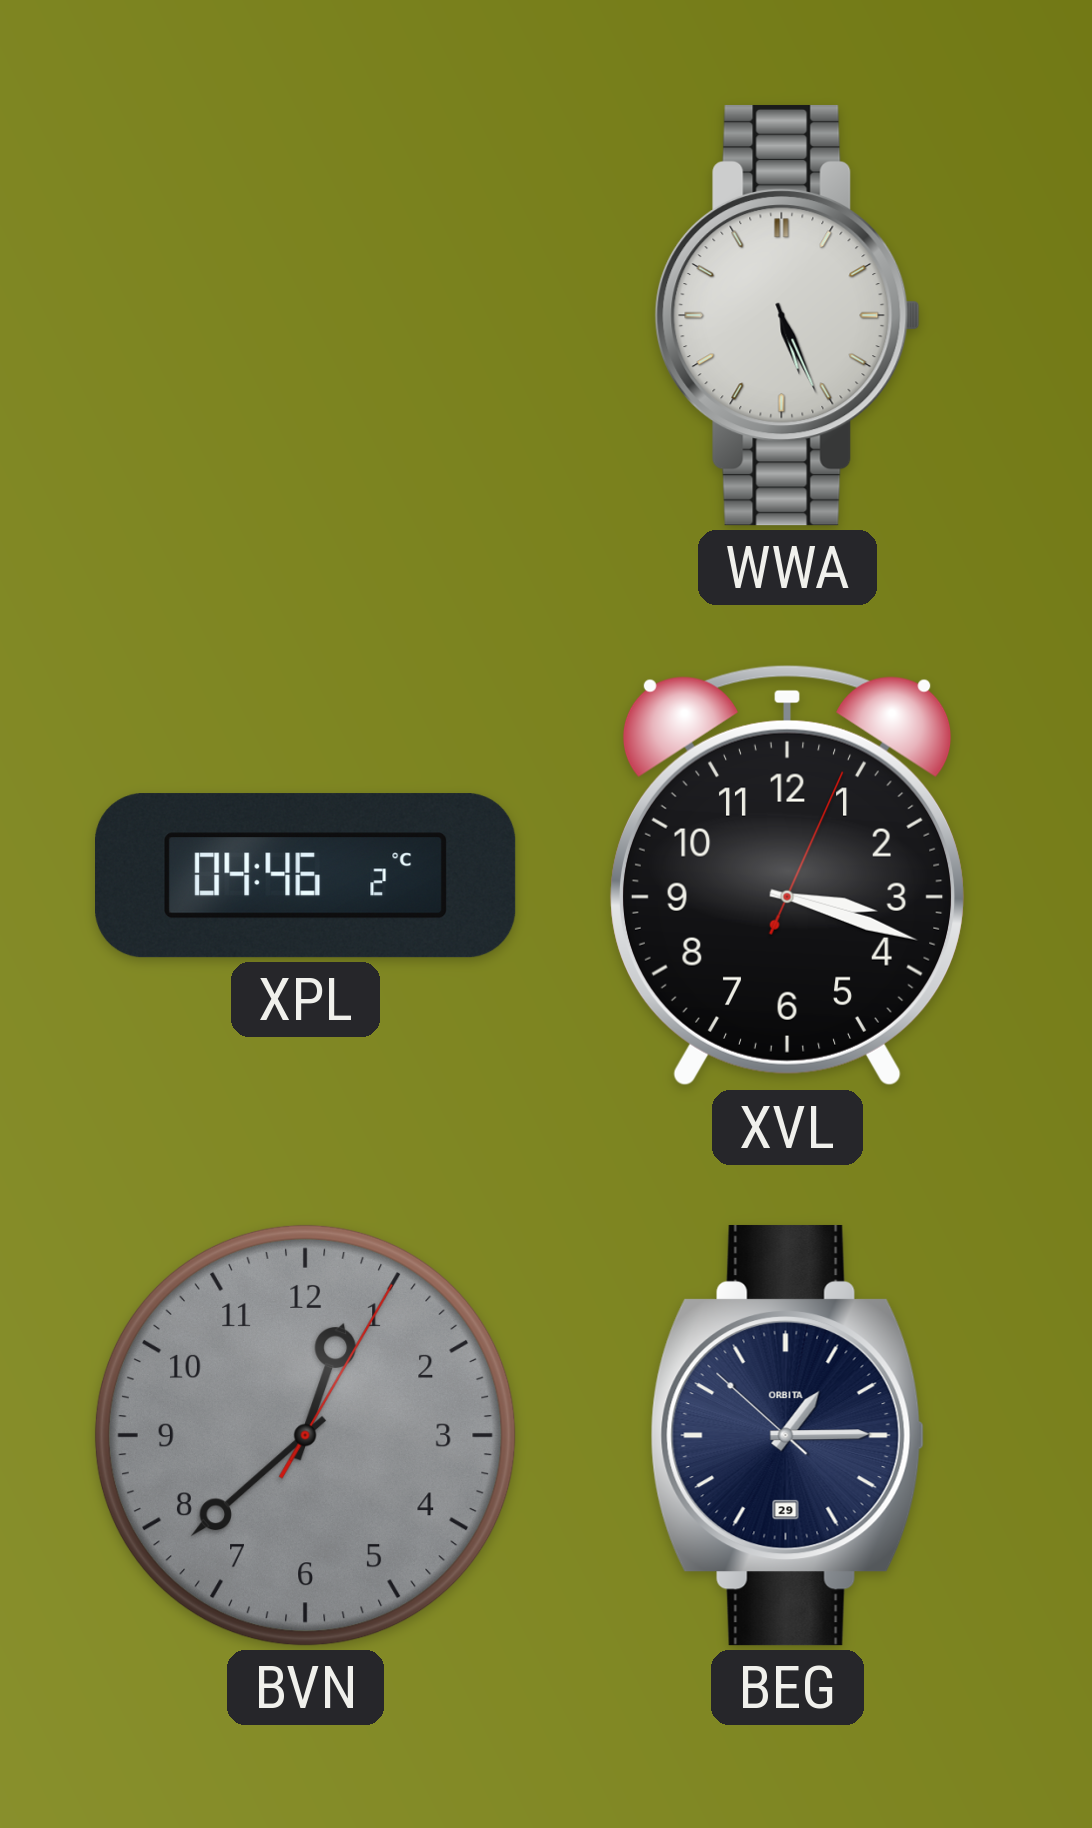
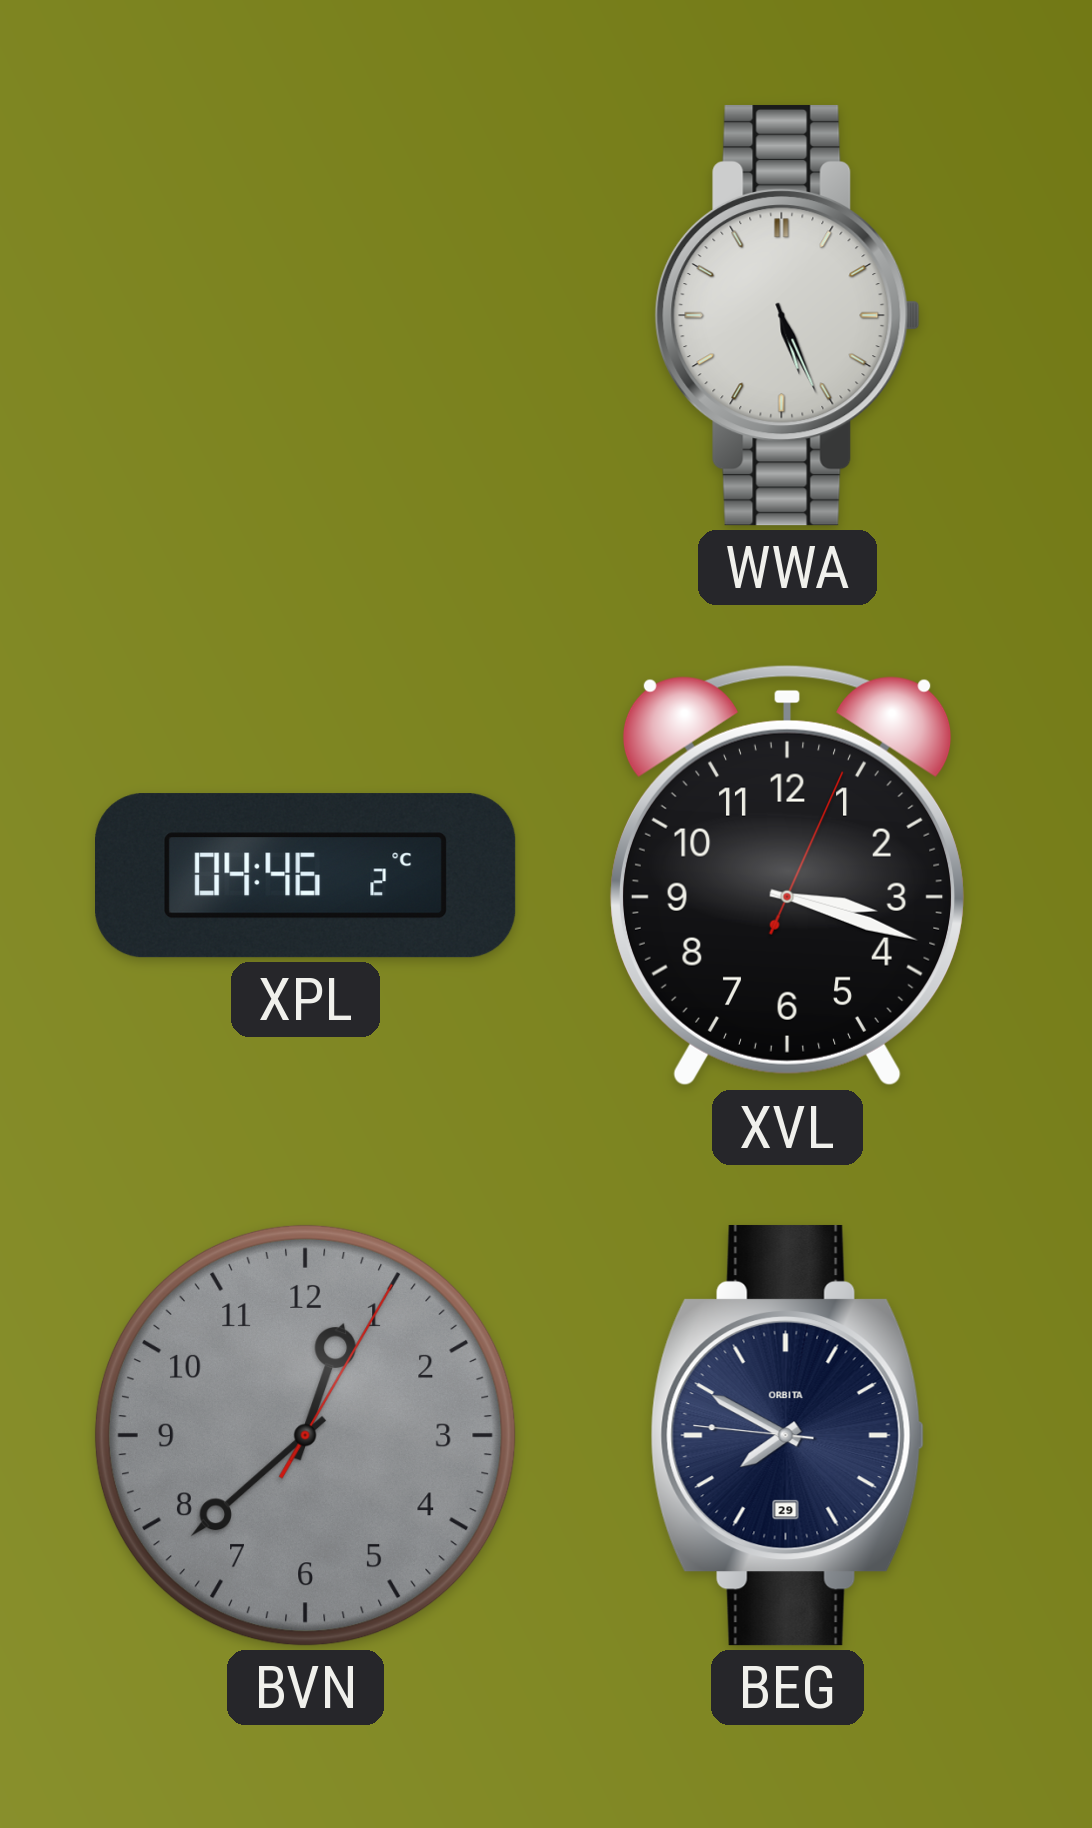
BEG: 1:14 -> 7:49 (787, 1435)
